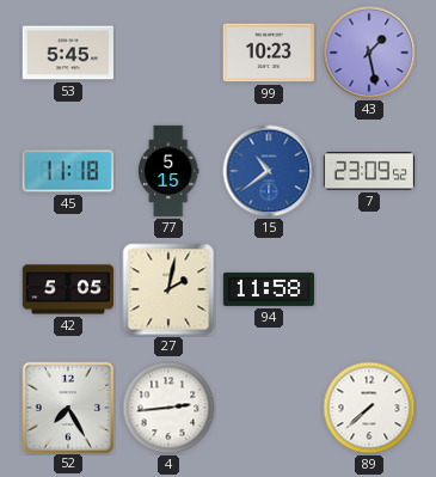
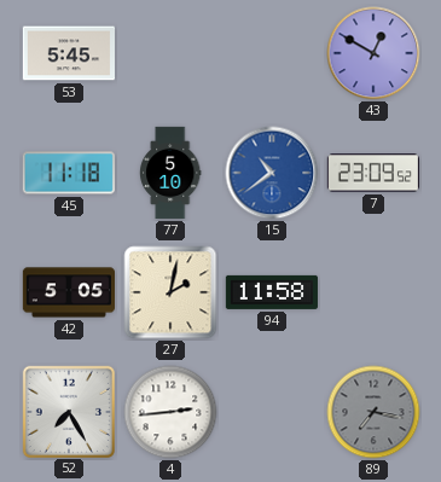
99: 10:23 -> none (269, 53)
43: 1:28 -> 12:50 (373, 53)
77: 5:15 -> 5:10 (172, 173)
89: 7:38 -> 7:17 (373, 412)
89 dial: white -> grey (373, 412)
